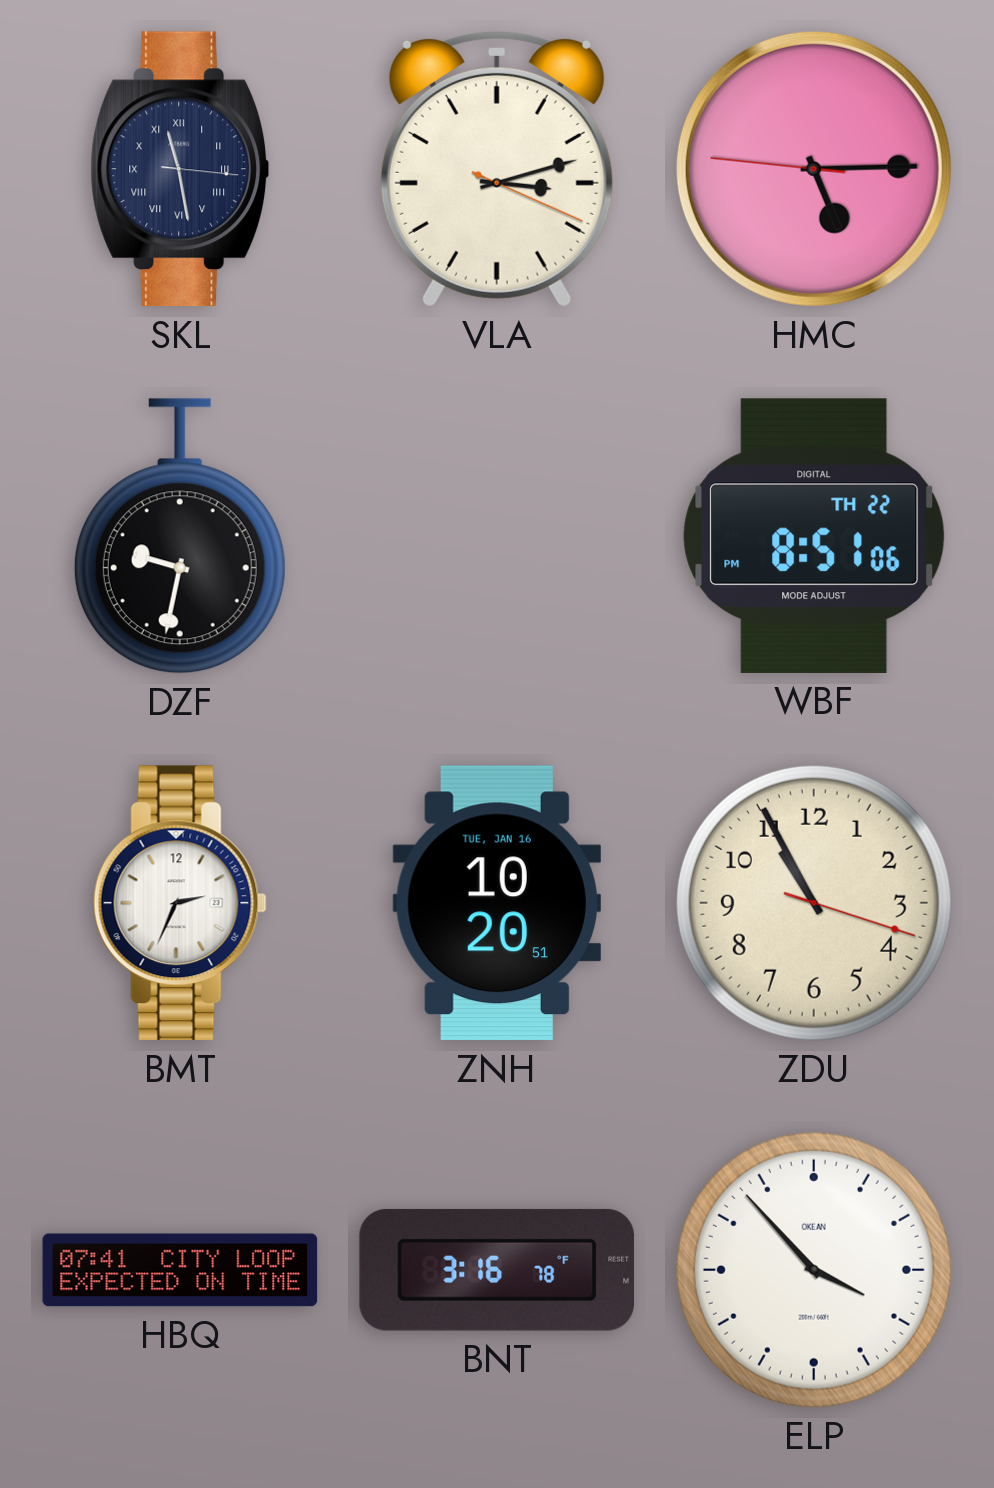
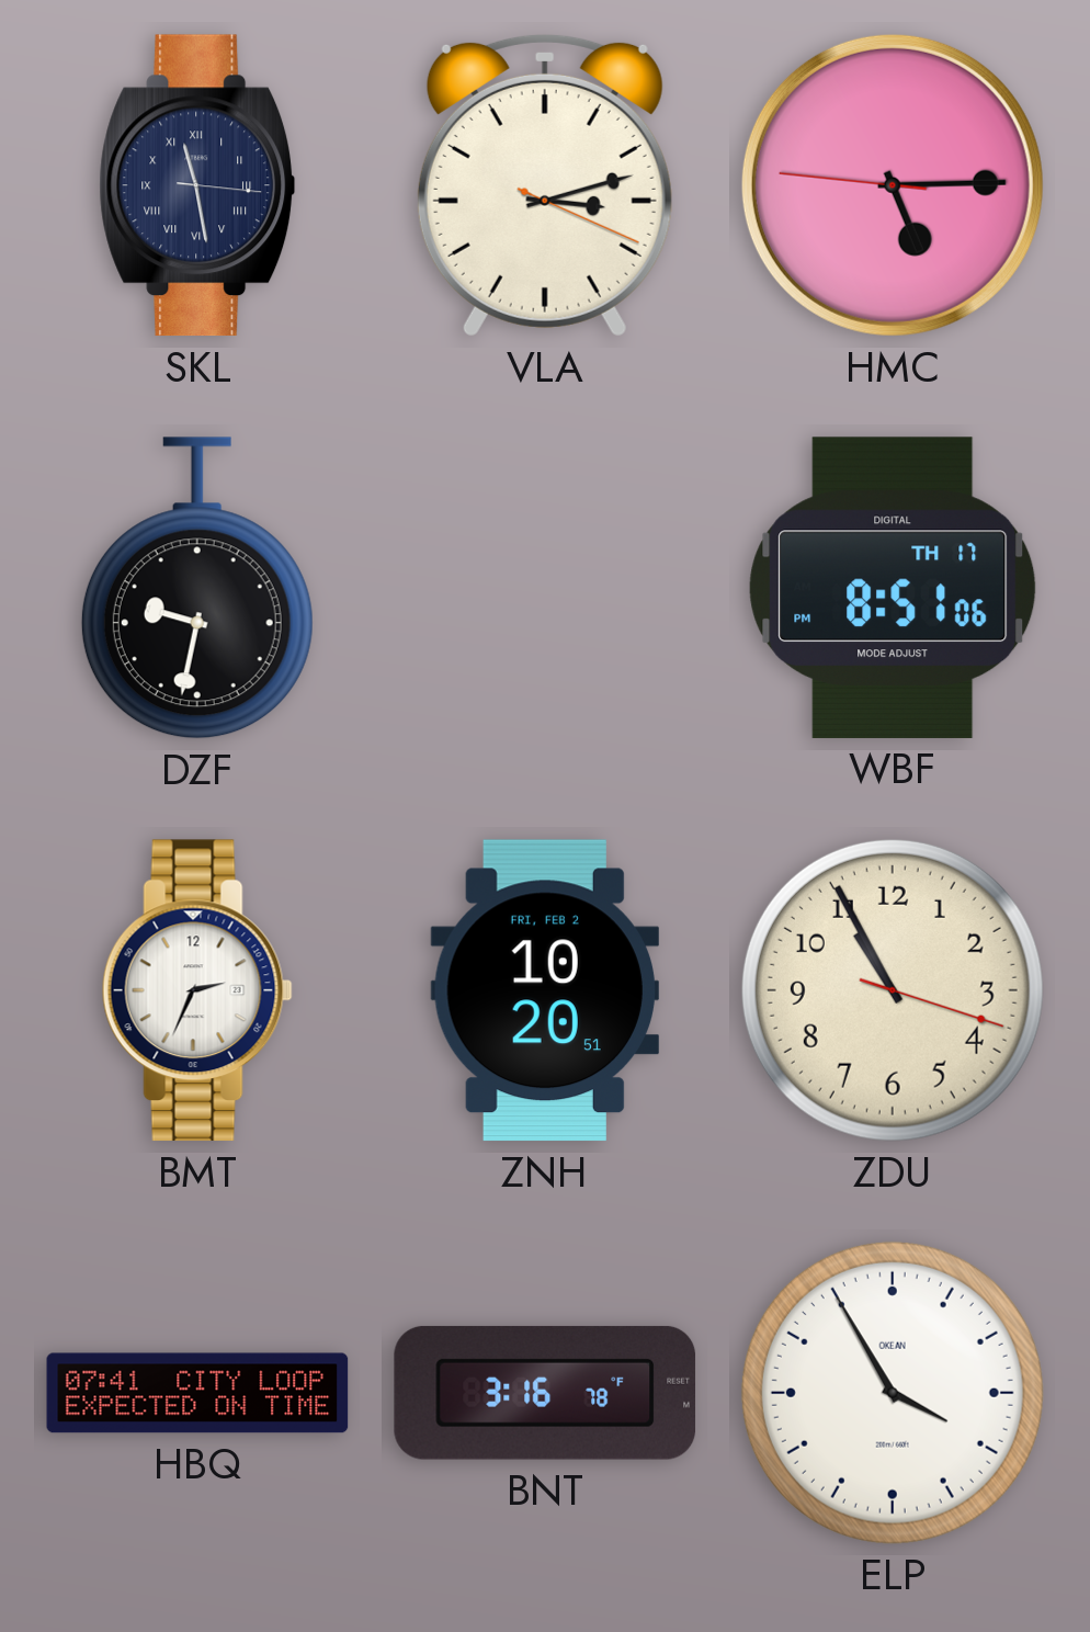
WBF date: TH 22 -> TH 17 (893, 588)
ZNH date: TUE, JAN 16 -> FRI, FEB 2 (545, 990)
ELP: 3:53 -> 3:55 (893, 1393)
